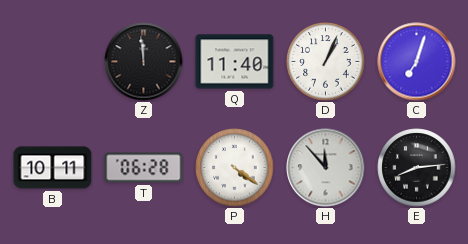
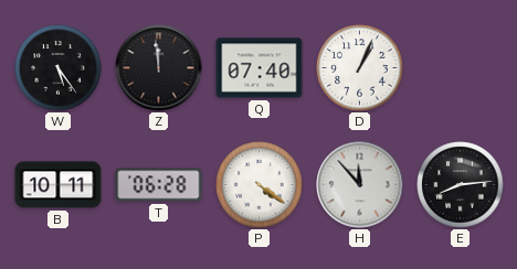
W: none -> 5:24 (59, 68)
Q: 11:40 -> 07:40 (260, 68)
C: 7:03 -> none (417, 62)
